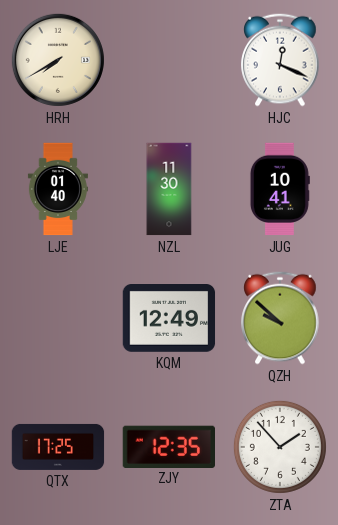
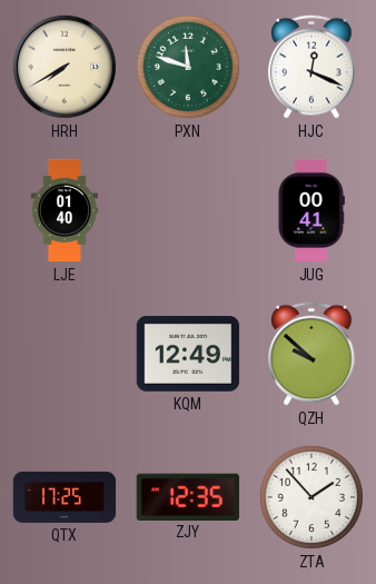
PXN: none -> 11:48 (188, 67)
NZL: 11:30 -> none (169, 189)
JUG: 10:41 -> 00:41 (310, 210)
